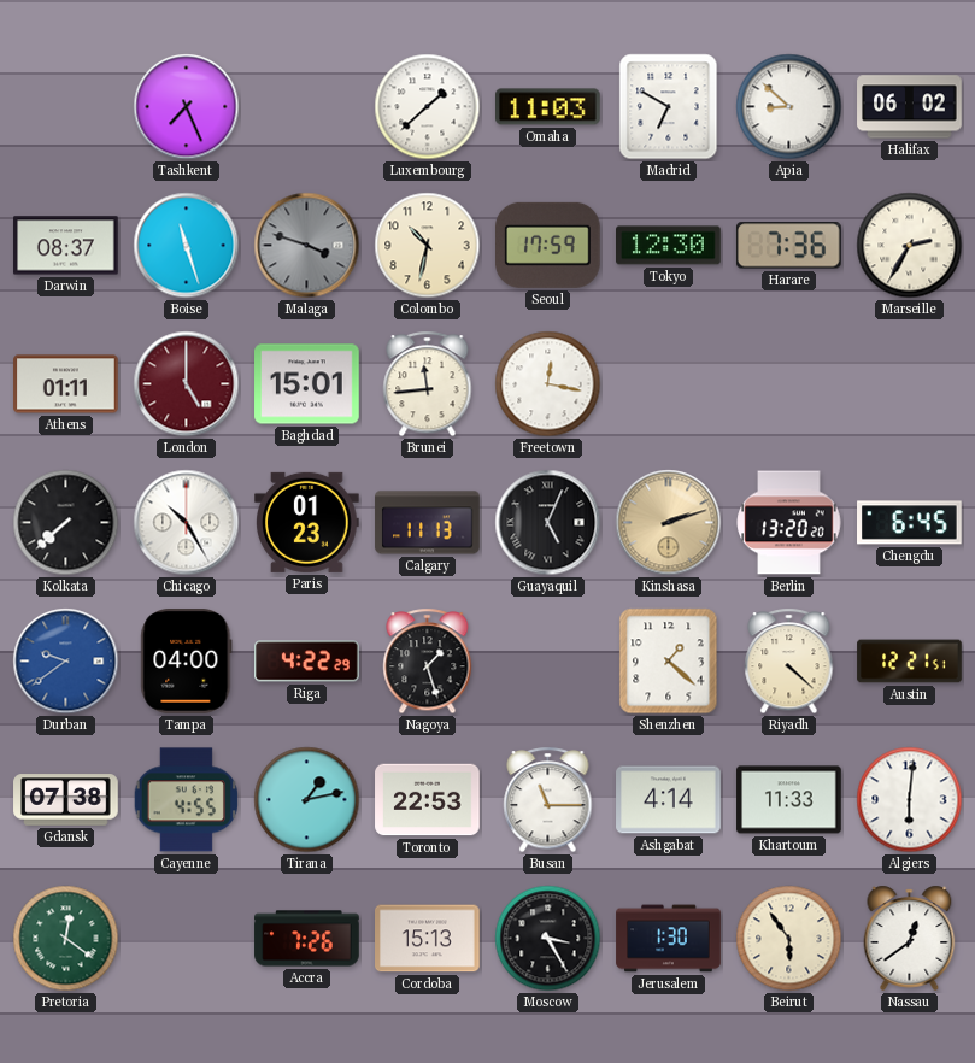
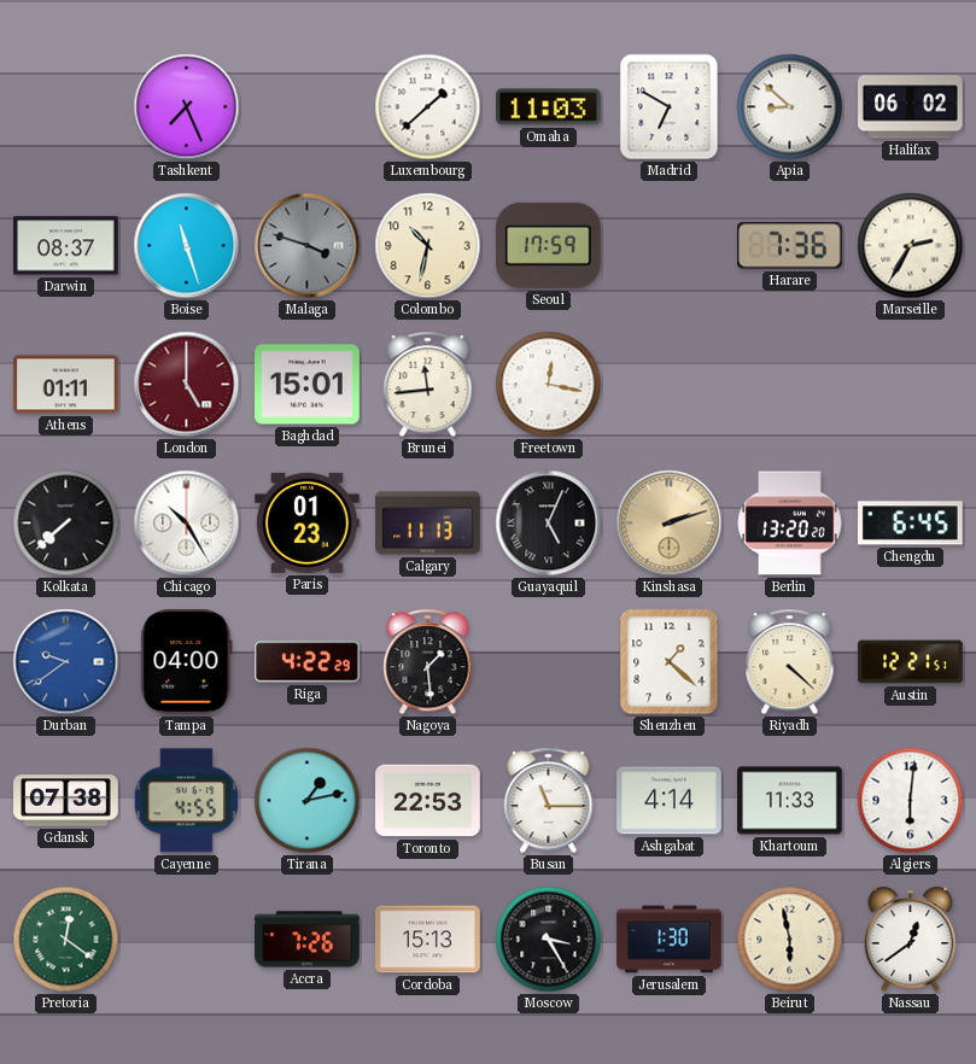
Tokyo: 12:30 -> none (669, 246)
Nagoya: 1:27 -> 1:29 (428, 662)
Beirut: 5:54 -> 5:58 (790, 940)
